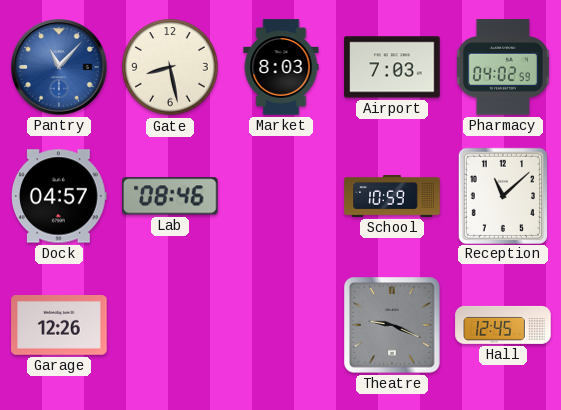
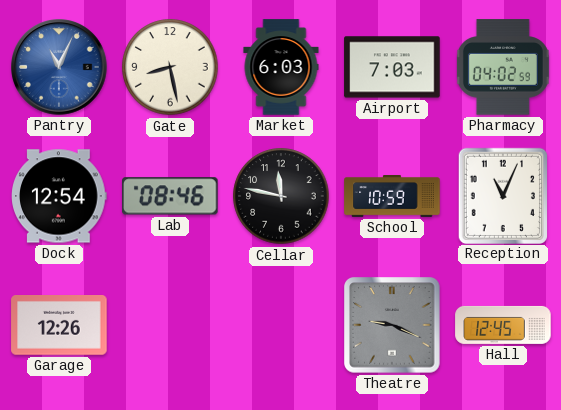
Pantry: 11:07 -> 11:04 (59, 67)
Market: 8:03 -> 6:03 (281, 67)
Dock: 04:57 -> 12:54 (59, 196)
Cellar: none -> 11:47 (281, 196)
Reception: 11:08 -> 11:04 (502, 195)
